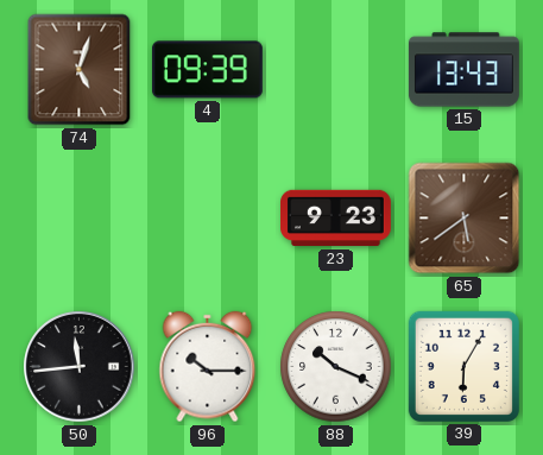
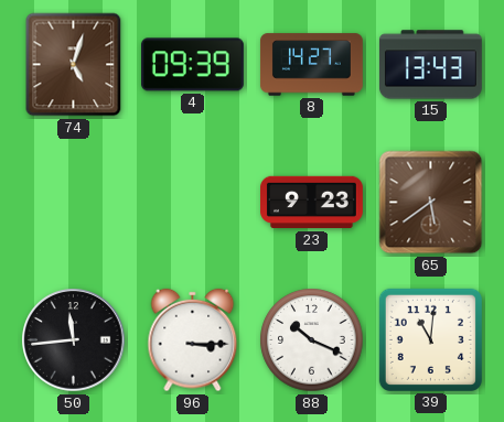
8: none -> 14:27 (311, 65)
96: 10:15 -> 3:15 (193, 340)
39: 6:05 -> 11:01 (430, 339)
